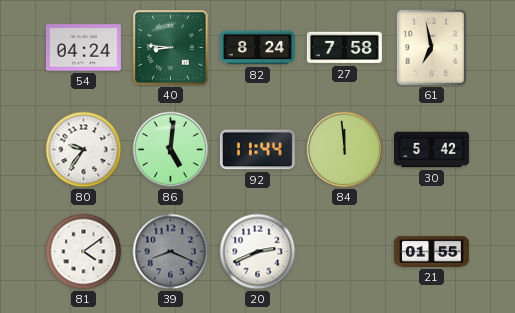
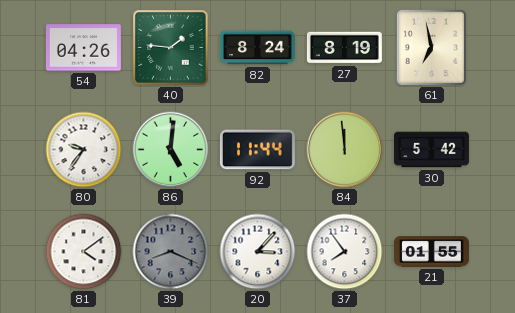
54: 04:24 -> 04:26 (83, 48)
40: 8:46 -> 1:46 (171, 48)
27: 7:58 -> 8:19 (344, 48)
20: 2:41 -> 3:07 (258, 252)
37: none -> 7:54 (345, 252)
